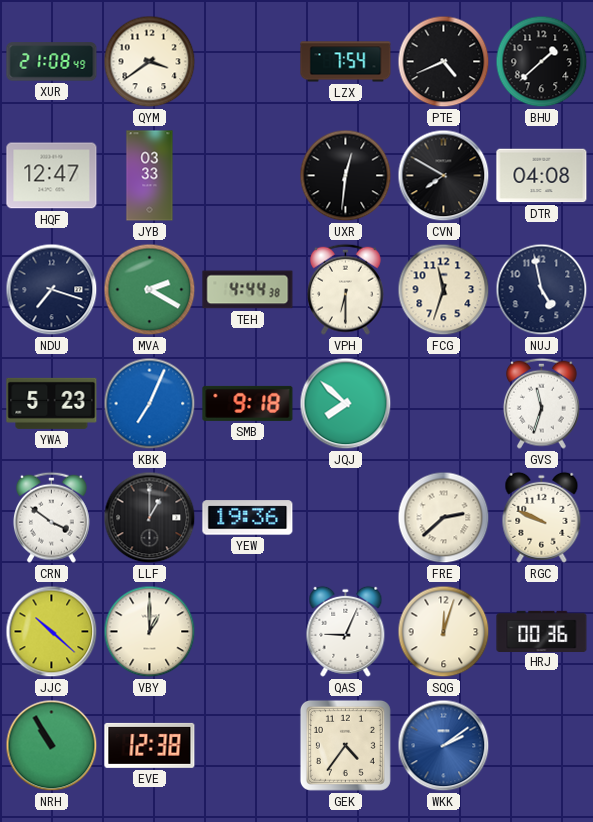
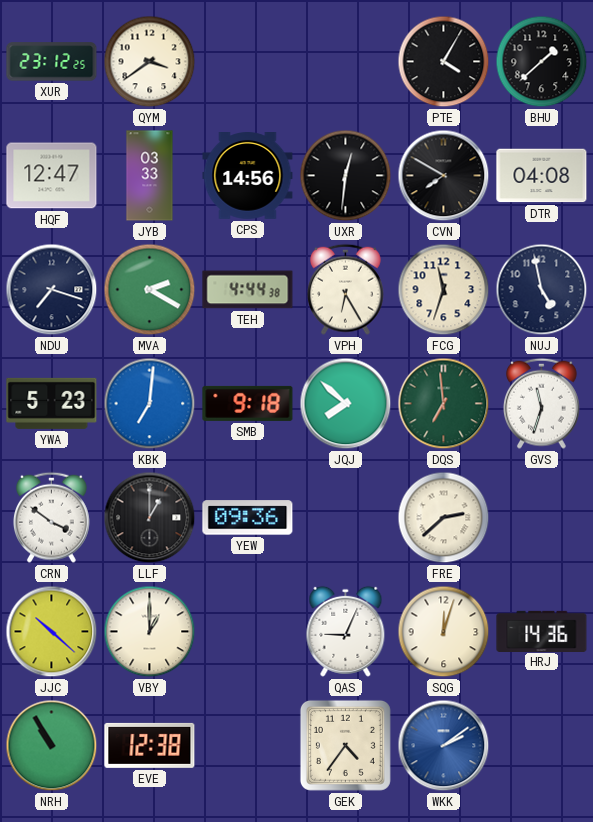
XUR: 21:08 -> 23:12 (52, 62)
LZX: 7:54 -> none (346, 62)
PTE: 4:41 -> 4:05 (444, 62)
CPS: none -> 14:56 (248, 176)
VPH: 6:30 -> 6:25 (346, 289)
KBK: 7:04 -> 7:01 (150, 404)
DQS: none -> 6:59 (444, 404)
YEW: 19:36 -> 09:36 (248, 518)
RGC: 9:49 -> none (542, 517)
HRJ: 00:36 -> 14:36 (542, 631)
